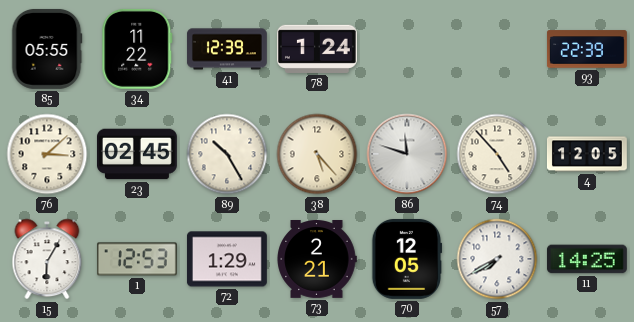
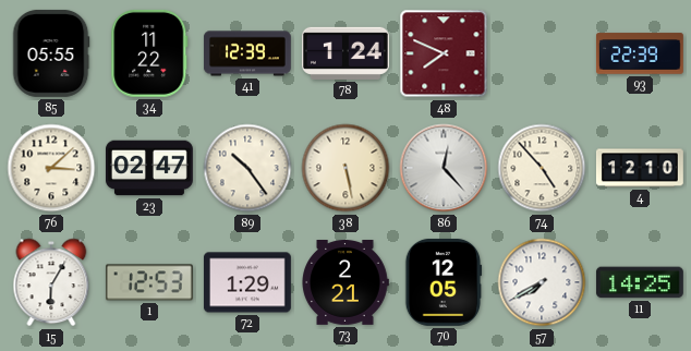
48: none -> 7:49 (444, 53)
23: 02:45 -> 02:47 (149, 168)
89: 10:25 -> 10:24 (247, 168)
38: 5:23 -> 5:28 (346, 168)
86: 11:48 -> 12:23 (444, 168)
4: 12:05 -> 12:10 (640, 168)
